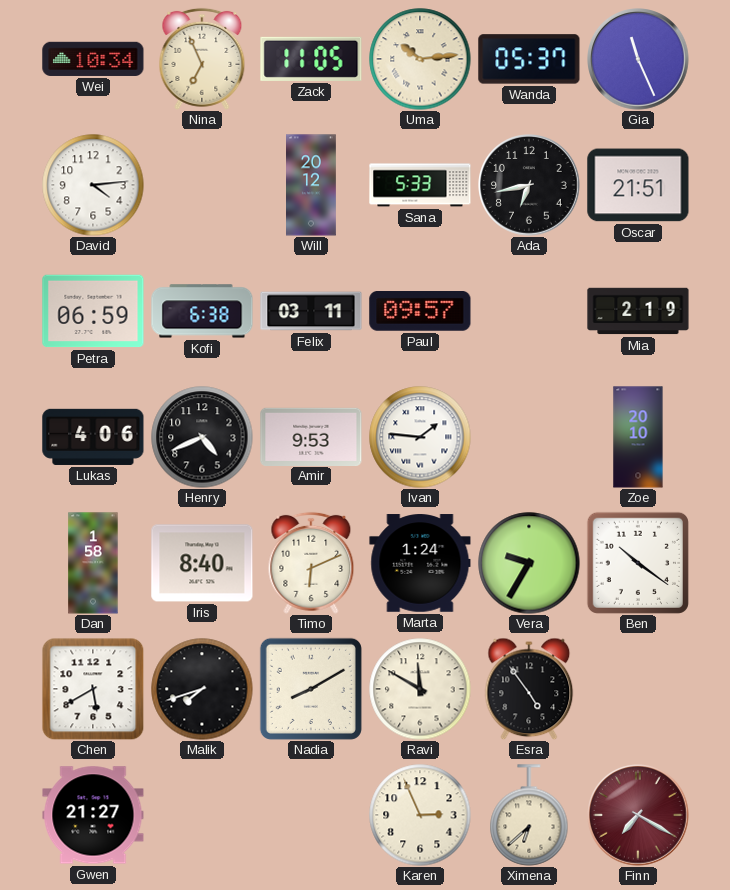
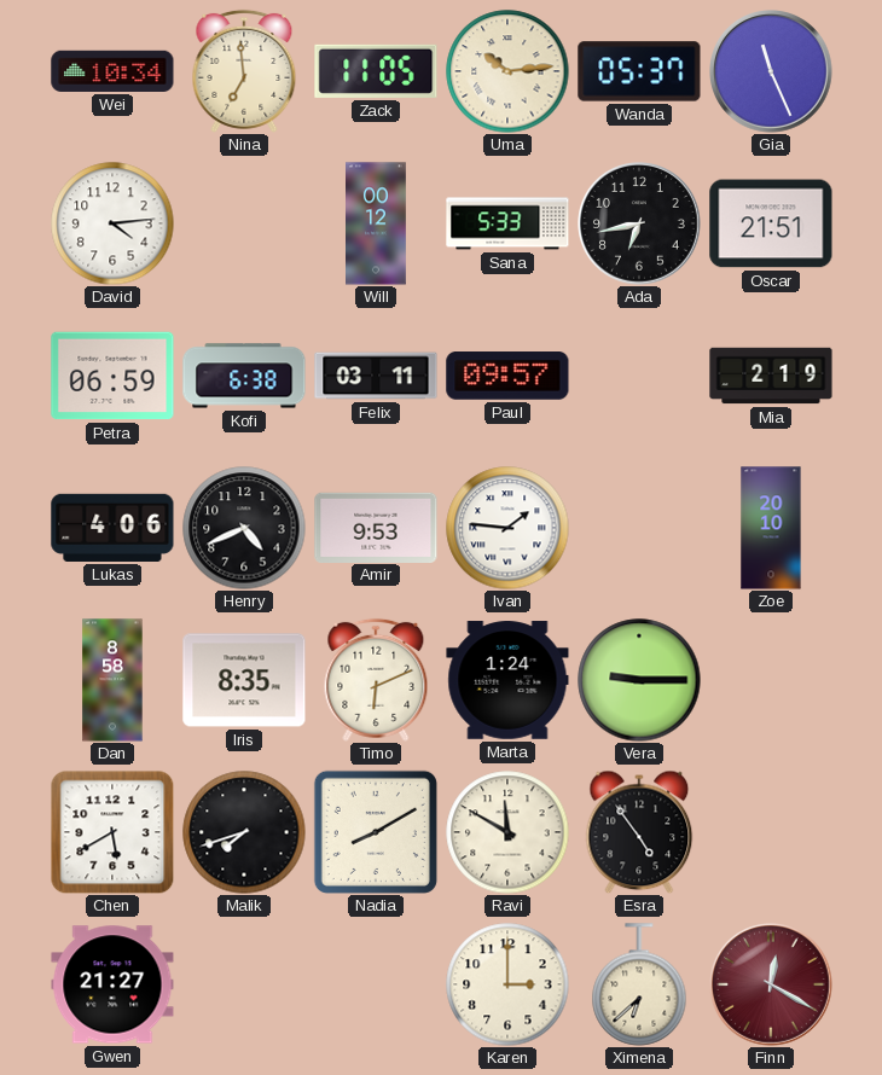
Nina: 6:56 -> 6:59 (244, 71)
Will: 20:12 -> 00:12 (377, 223)
Dan: 1:58 -> 8:58 (112, 680)
Iris: 8:40 -> 8:35 (244, 680)
Vera: 9:35 -> 9:15 (639, 680)
Ben: 10:21 -> none (638, 563)
Karen: 2:56 -> 3:00 (507, 984)
Finn: 7:20 -> 12:20 (772, 986)
